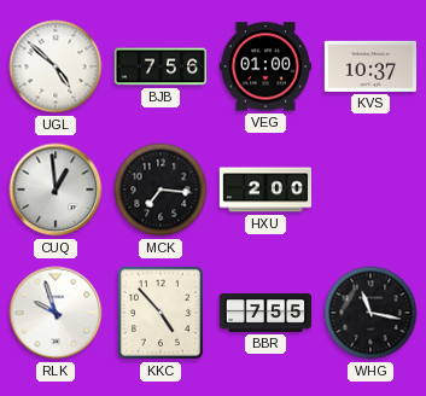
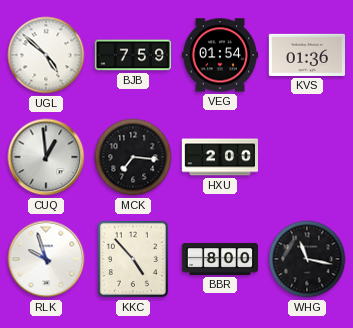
BJB: 7:56 -> 7:59 (132, 55)
VEG: 01:00 -> 01:54 (219, 55)
KVS: 10:37 -> 01:36 (306, 55)
BBR: 7:55 -> 8:00 (220, 259)
